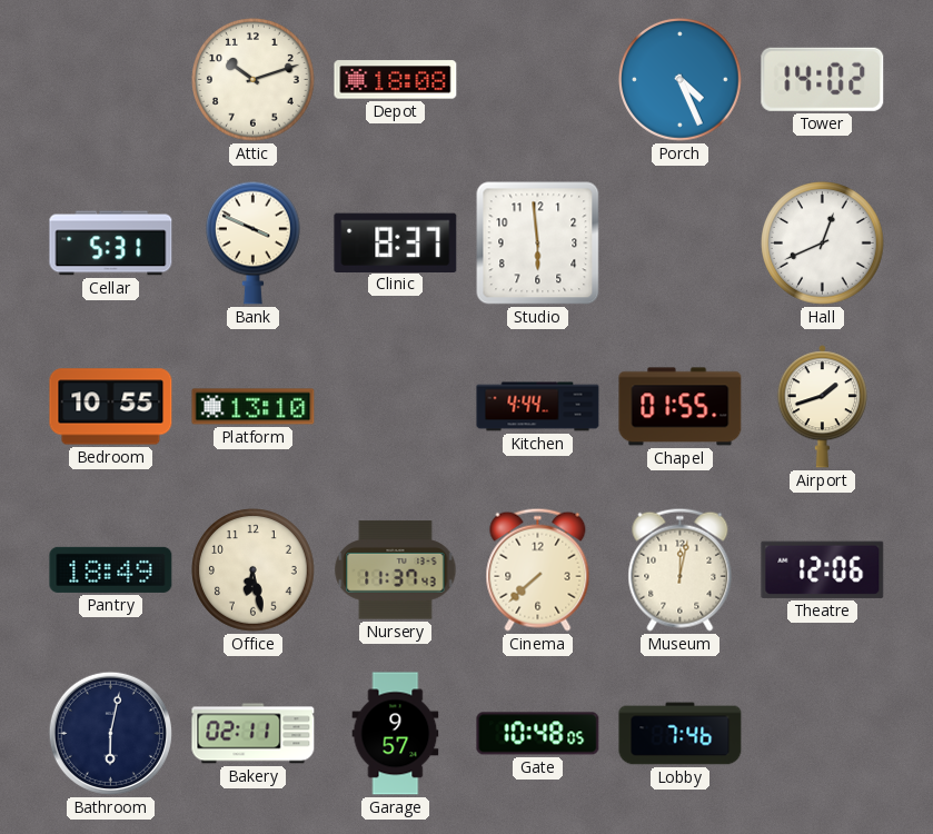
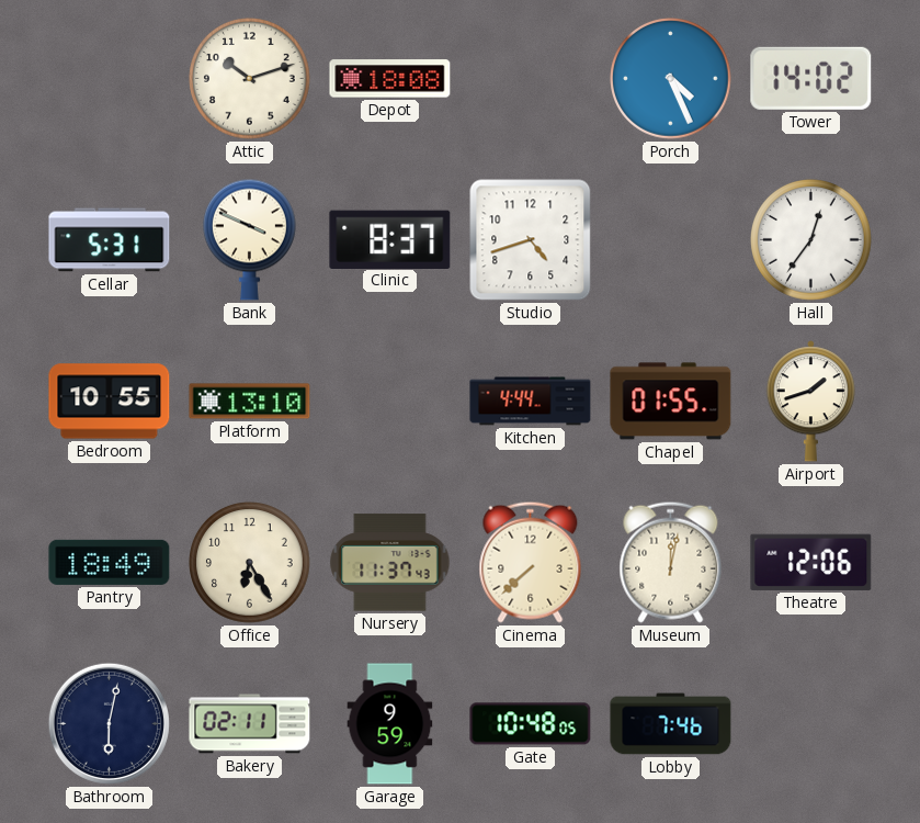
Studio: 5:59 -> 4:42 (531, 240)
Hall: 12:41 -> 12:36 (811, 240)
Office: 6:28 -> 6:25 (250, 563)
Garage: 9:57 -> 9:59 (390, 724)
